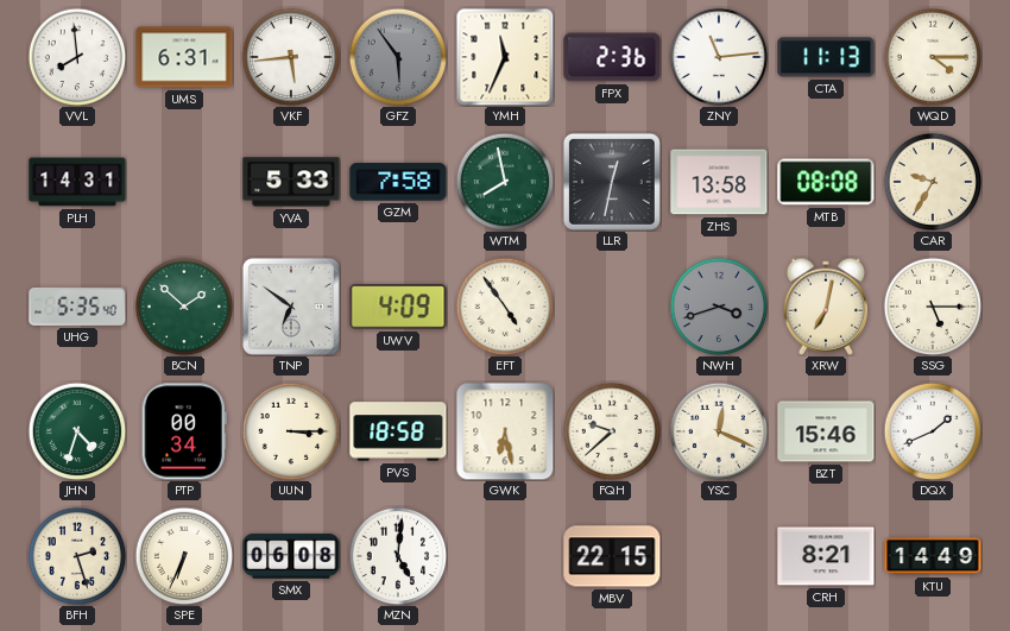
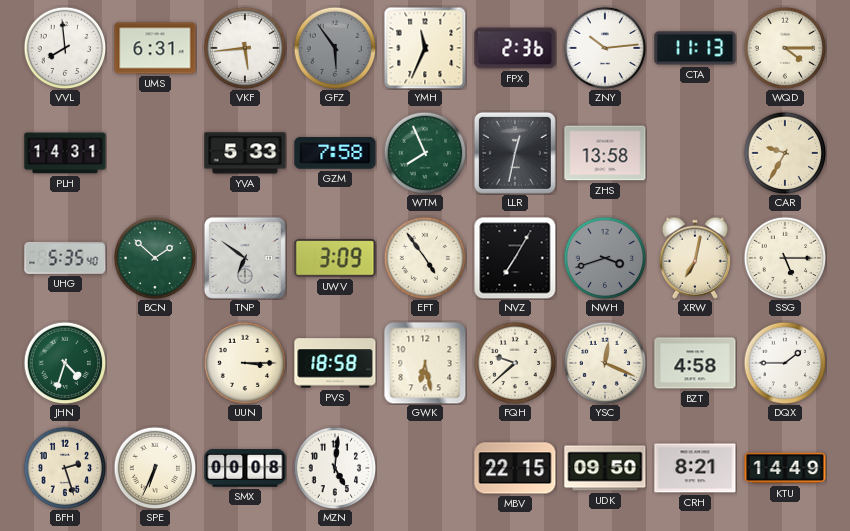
ZNY: 11:14 -> 10:14 (605, 48)
WTM: 7:58 -> 7:56 (425, 153)
MTB: 08:08 -> none (826, 182)
UWV: 4:09 -> 3:09 (335, 259)
NVZ: none -> 7:05 (515, 258)
PTP: 00:34 -> none (184, 431)
BZT: 15:46 -> 4:58 (695, 363)
DQX: 1:41 -> 1:45 (785, 363)
SMX: 06:08 -> 00:08 (245, 468)
UDK: none -> 09:50 (605, 468)
